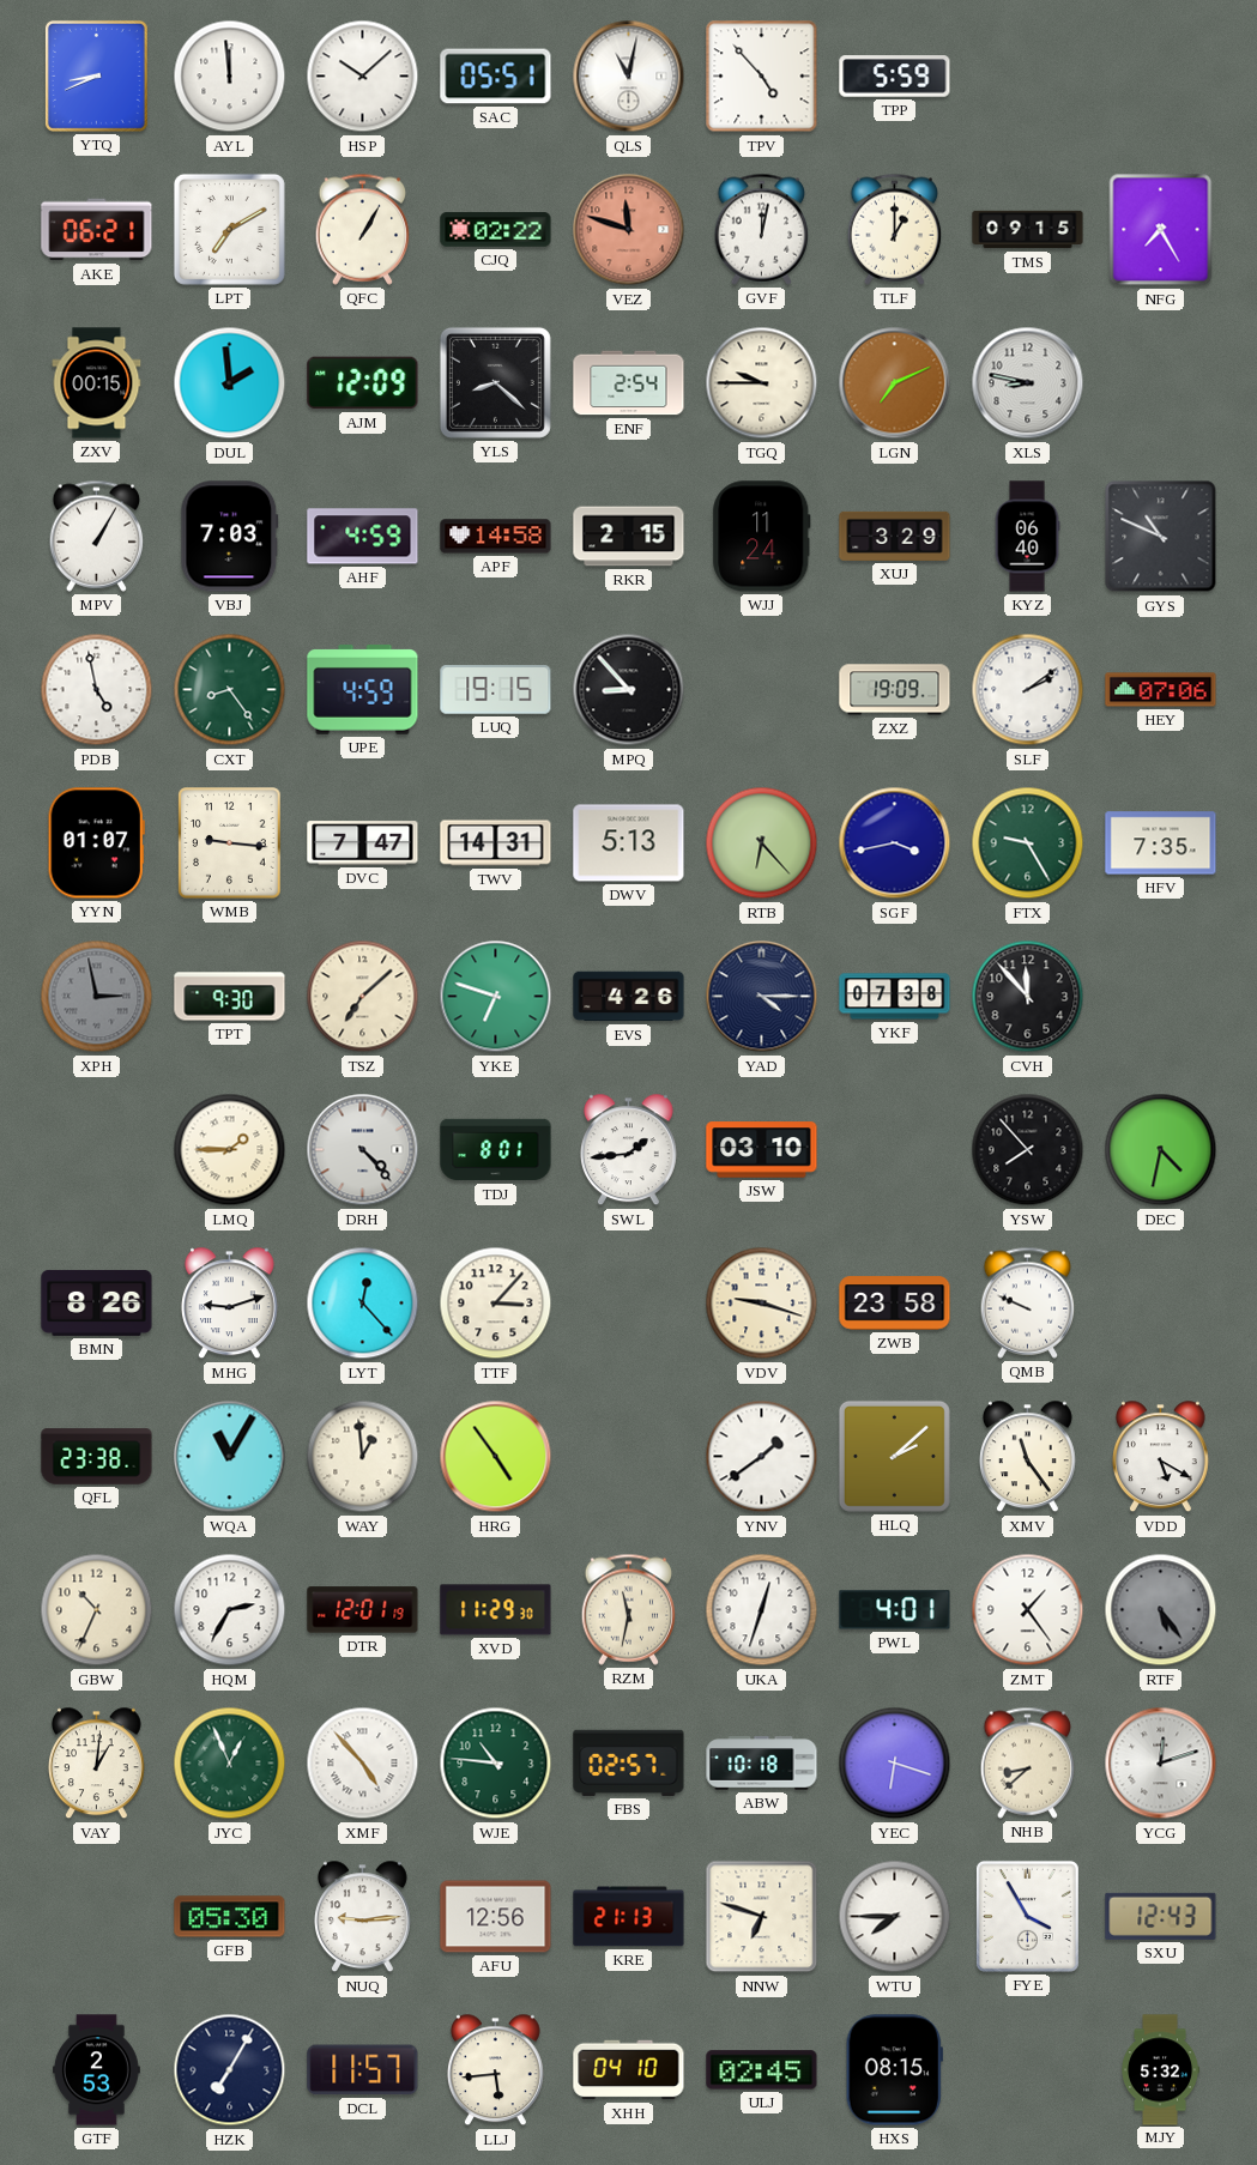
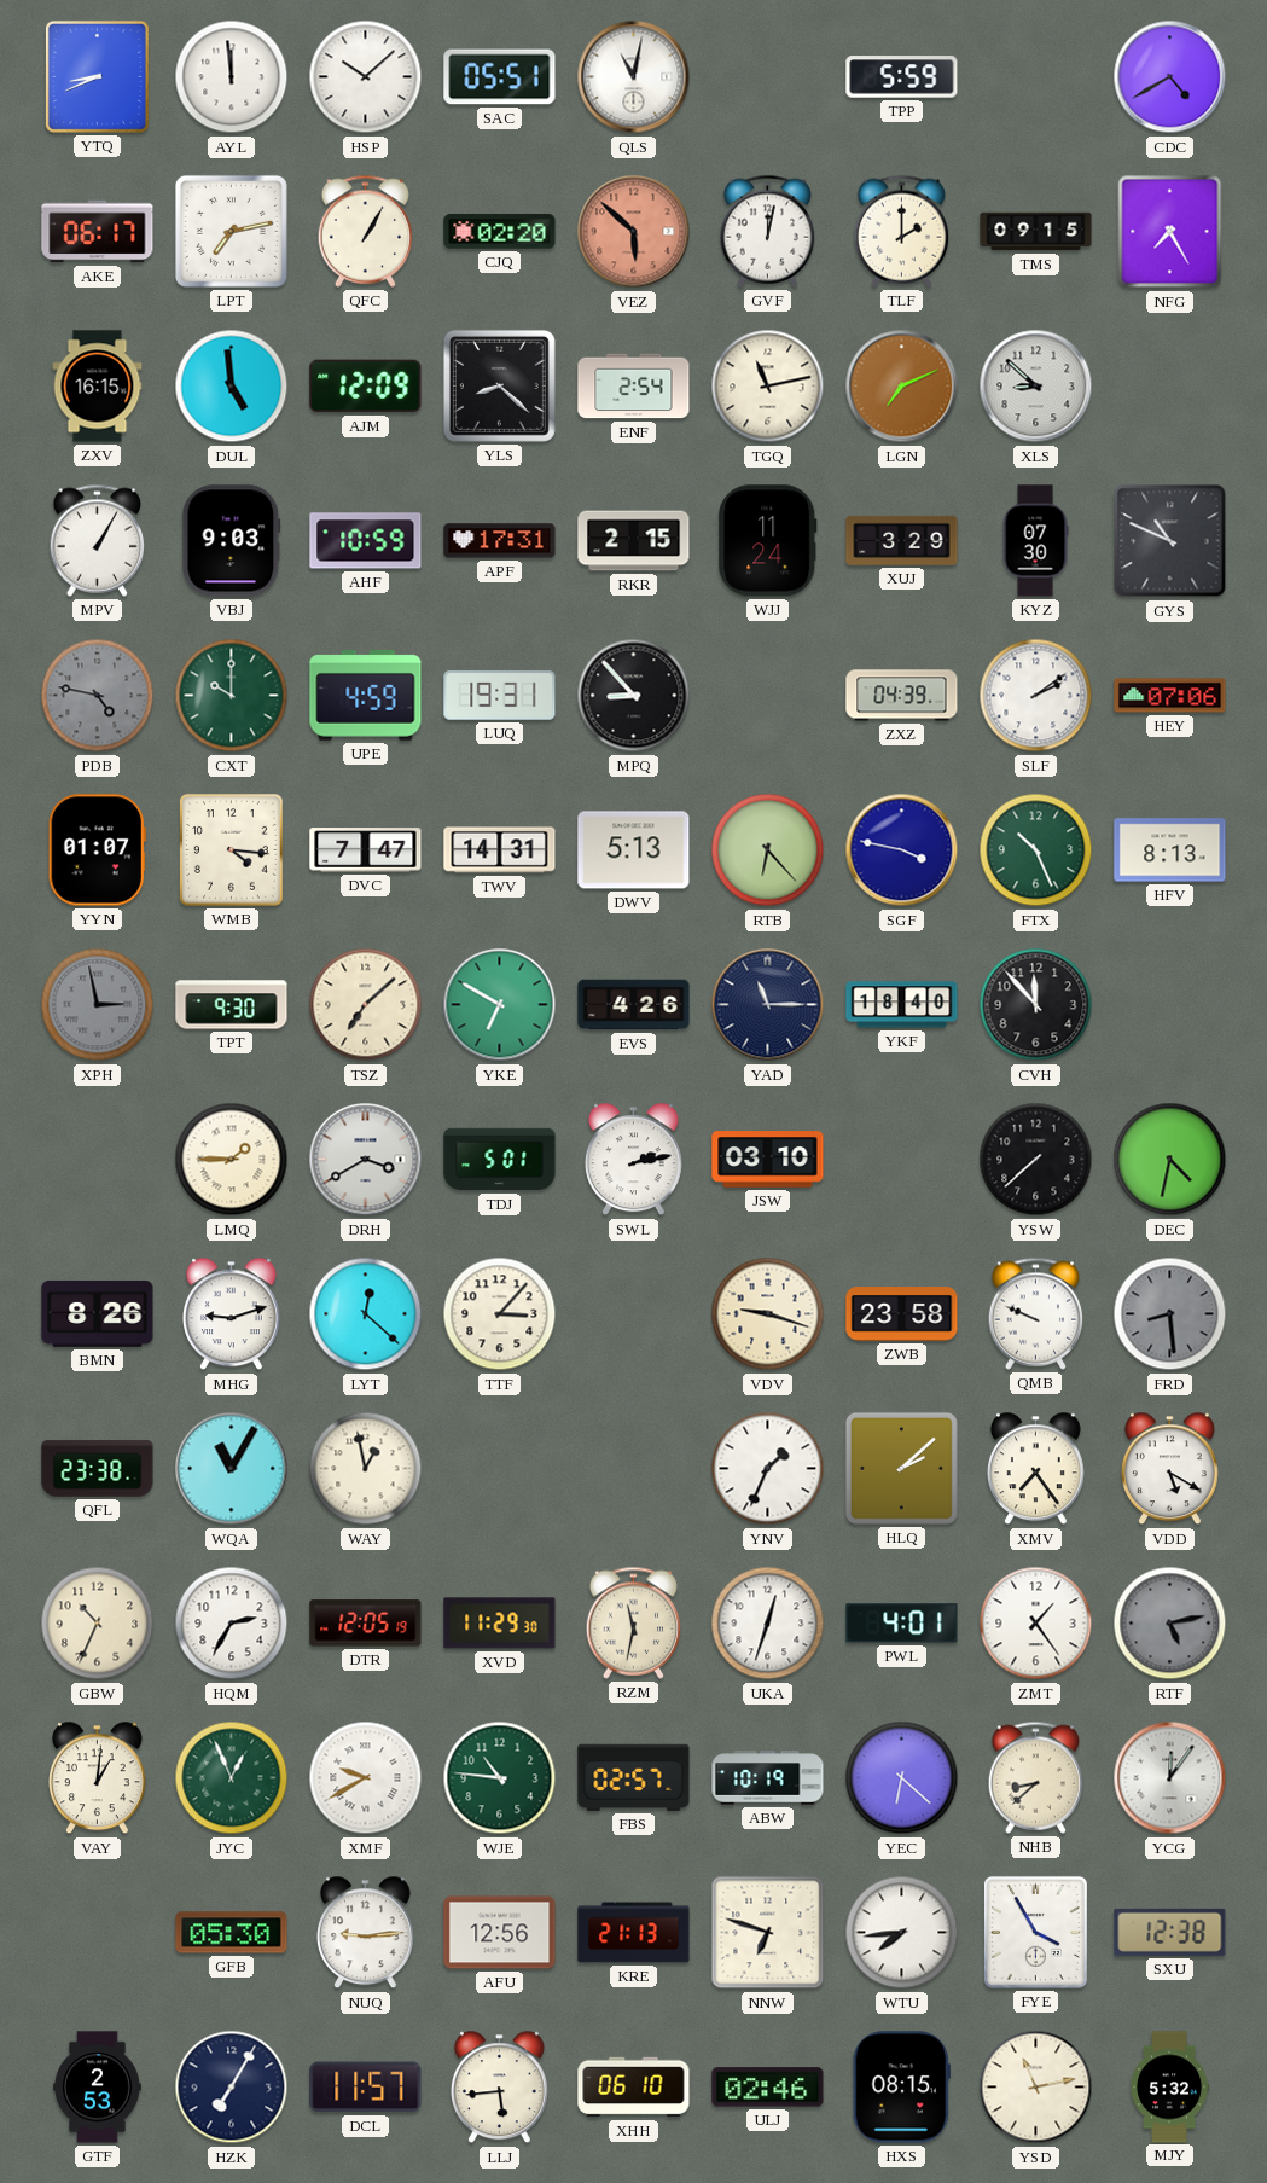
TPV: 4:53 -> none (762, 77)
CDC: none -> 4:40 (1170, 77)
AKE: 06:21 -> 06:17 (98, 232)
LPT: 7:10 -> 7:13 (231, 231)
CJQ: 02:22 -> 02:20 (500, 232)
VEZ: 11:48 -> 5:52 (634, 232)
TLF: 1:00 -> 2:00 (902, 231)
ZXV: 00:15 -> 16:15 (98, 387)
DUL: 1:59 -> 4:59 (232, 387)
TGQ: 9:45 -> 11:13 (768, 387)
XLS: 8:47 -> 8:52 (1036, 387)
VBJ: 7:03 -> 9:03 (232, 541)
AHF: 4:59 -> 10:59 (366, 541)
APF: 14:58 -> 17:31 (500, 541)
KYZ: 06:40 -> 07:30 (1035, 541)
PDB: 4:58 -> 4:47 (98, 696)
PDB dial: white -> grey (98, 696)
CXT: 8:24 -> 10:00 (232, 696)
LUQ: 19:15 -> 19:31 (500, 696)
ZXZ: 19:09 -> 04:39 (902, 696)
WMB: 9:16 -> 4:16 (232, 850)
SGF: 3:43 -> 3:47 (902, 850)
FTX: 9:25 -> 10:26 (1036, 850)
HFV: 7:35 -> 8:13 (1170, 850)
YKE: 6:48 -> 6:50 (500, 1005)
YAD: 4:15 -> 11:15 (768, 1005)
YKF: 07:38 -> 18:40 (902, 1005)
DRH: 4:23 -> 3:40 (366, 1160)
TDJ: 8:01 -> 5:01 (500, 1160)
SWL: 1:44 -> 2:13 (633, 1160)
YSW: 7:53 -> 7:38 (1036, 1160)
LYT: 12:23 -> 12:22 (366, 1314)
FRD: none -> 8:29 (1170, 1314)
WAY: 12:59 -> 12:58 (366, 1469)
HRG: 4:54 -> none (496, 1457)
YNV: 1:39 -> 1:34 (768, 1469)
XMV: 11:24 -> 7:24 (1035, 1469)
DTR: 12:01 -> 12:05 (366, 1624)
RTF: 5:24 -> 5:13 (1170, 1624)
XMF: 4:53 -> 9:40 (366, 1778)
ABW: 10:18 -> 10:19 (768, 1778)
YEC: 6:18 -> 6:22 (902, 1778)
YCG: 12:12 -> 12:06 (1170, 1778)
WTU: 7:45 -> 7:44 (902, 1933)
SXU: 12:43 -> 12:38 (1170, 1932)
XHH: 04:10 -> 06:10 (634, 2088)
ULJ: 02:45 -> 02:46 (768, 2088)
YSD: none -> 11:13 (1036, 2088)
